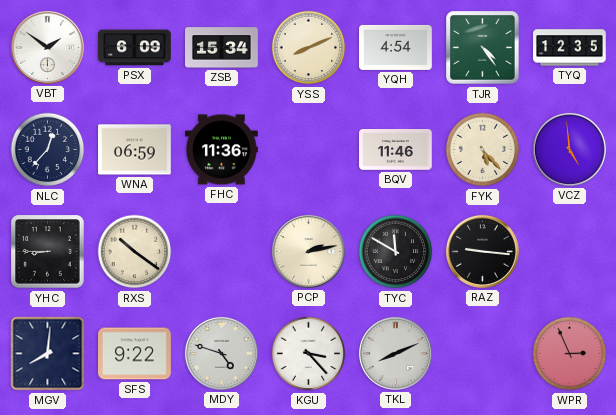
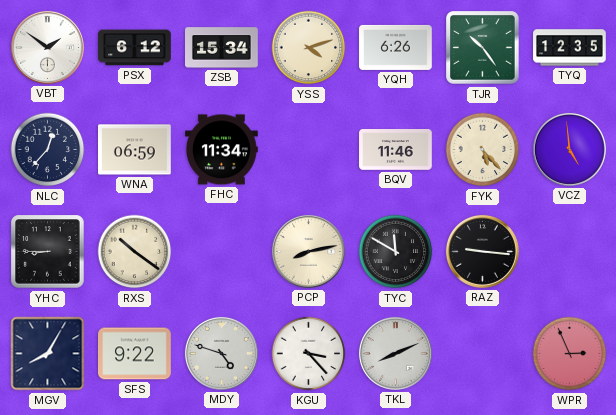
PSX: 6:09 -> 6:12 (135, 48)
YSS: 8:11 -> 4:12 (309, 48)
YQH: 4:54 -> 6:26 (396, 47)
TJR: 4:24 -> 10:24 (483, 48)
FHC: 11:36 -> 11:34 (222, 150)
PCP: 2:13 -> 8:13 (308, 251)
MGV: 8:01 -> 8:05 (48, 354)
